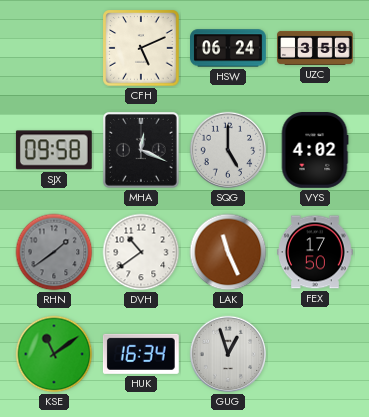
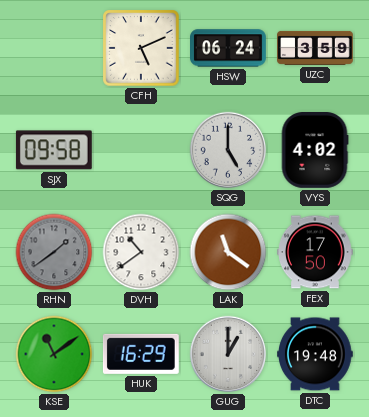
MHA: 12:19 -> none (141, 150)
LAK: 11:26 -> 11:21 (228, 252)
HUK: 16:34 -> 16:29 (141, 354)
GUG: 12:57 -> 1:00 (228, 354)
DTC: none -> 19:48 (316, 354)
